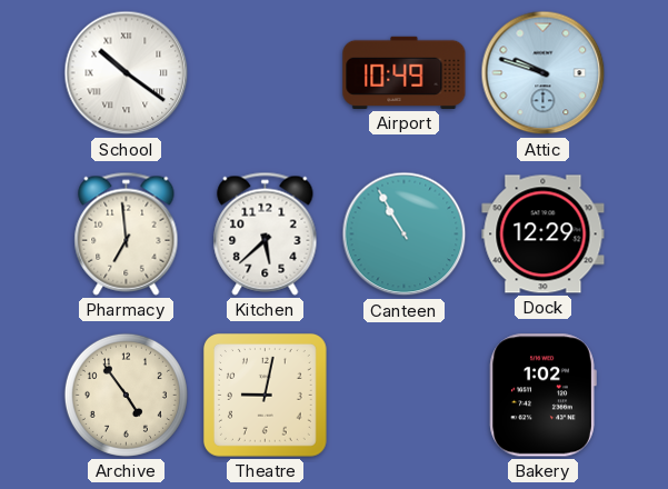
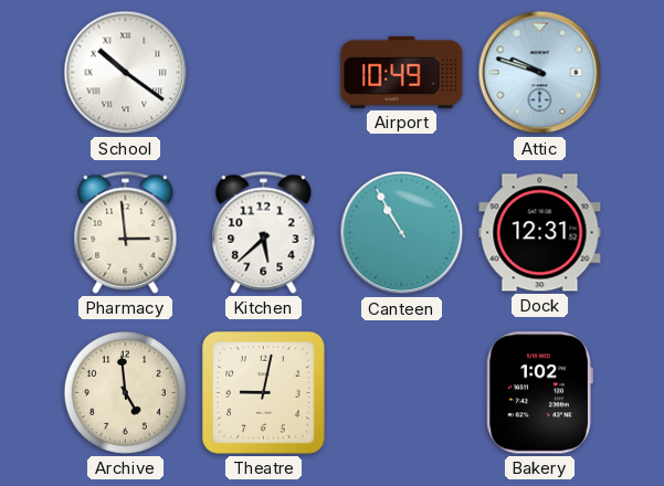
Pharmacy: 6:59 -> 2:59 (126, 232)
Dock: 12:29 -> 12:31 (540, 233)
Archive: 4:54 -> 4:59 (125, 392)
